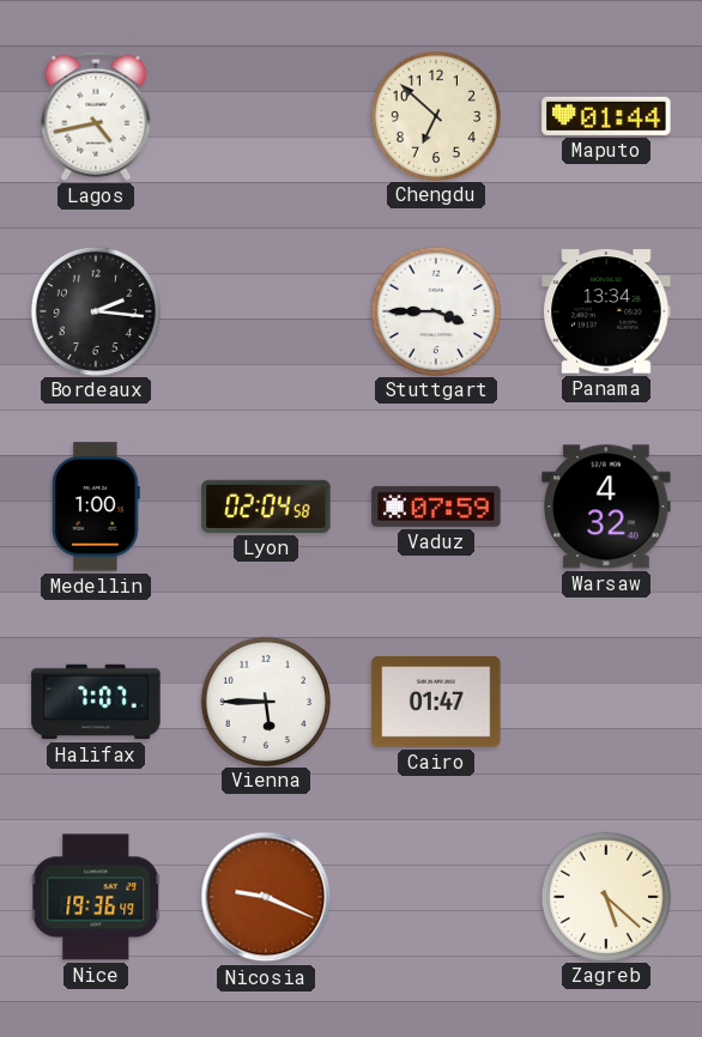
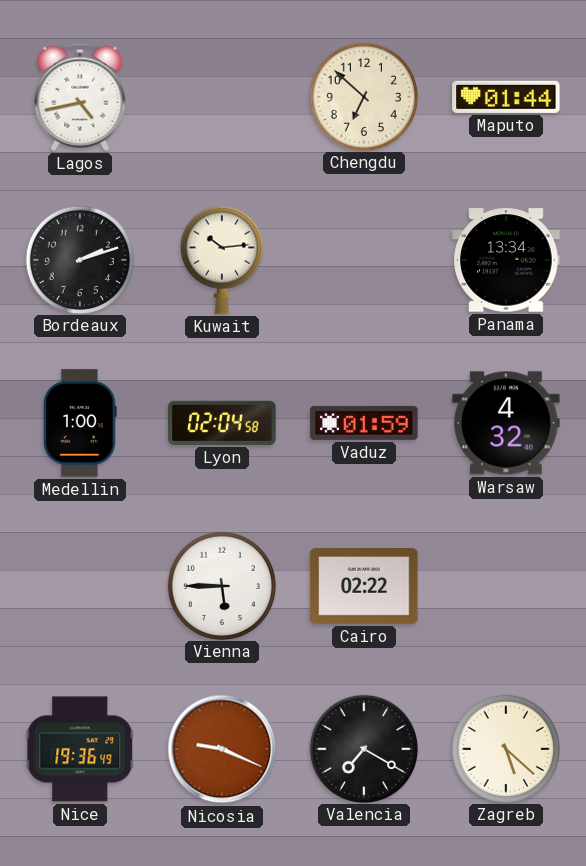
Bordeaux: 2:16 -> 2:12 (79, 259)
Kuwait: none -> 10:14 (222, 260)
Stuttgart: 3:45 -> none (435, 310)
Vaduz: 07:59 -> 01:59 (364, 423)
Halifax: 7:07 -> none (96, 702)
Cairo: 01:47 -> 02:22 (364, 587)
Valencia: none -> 7:20 (363, 748)
